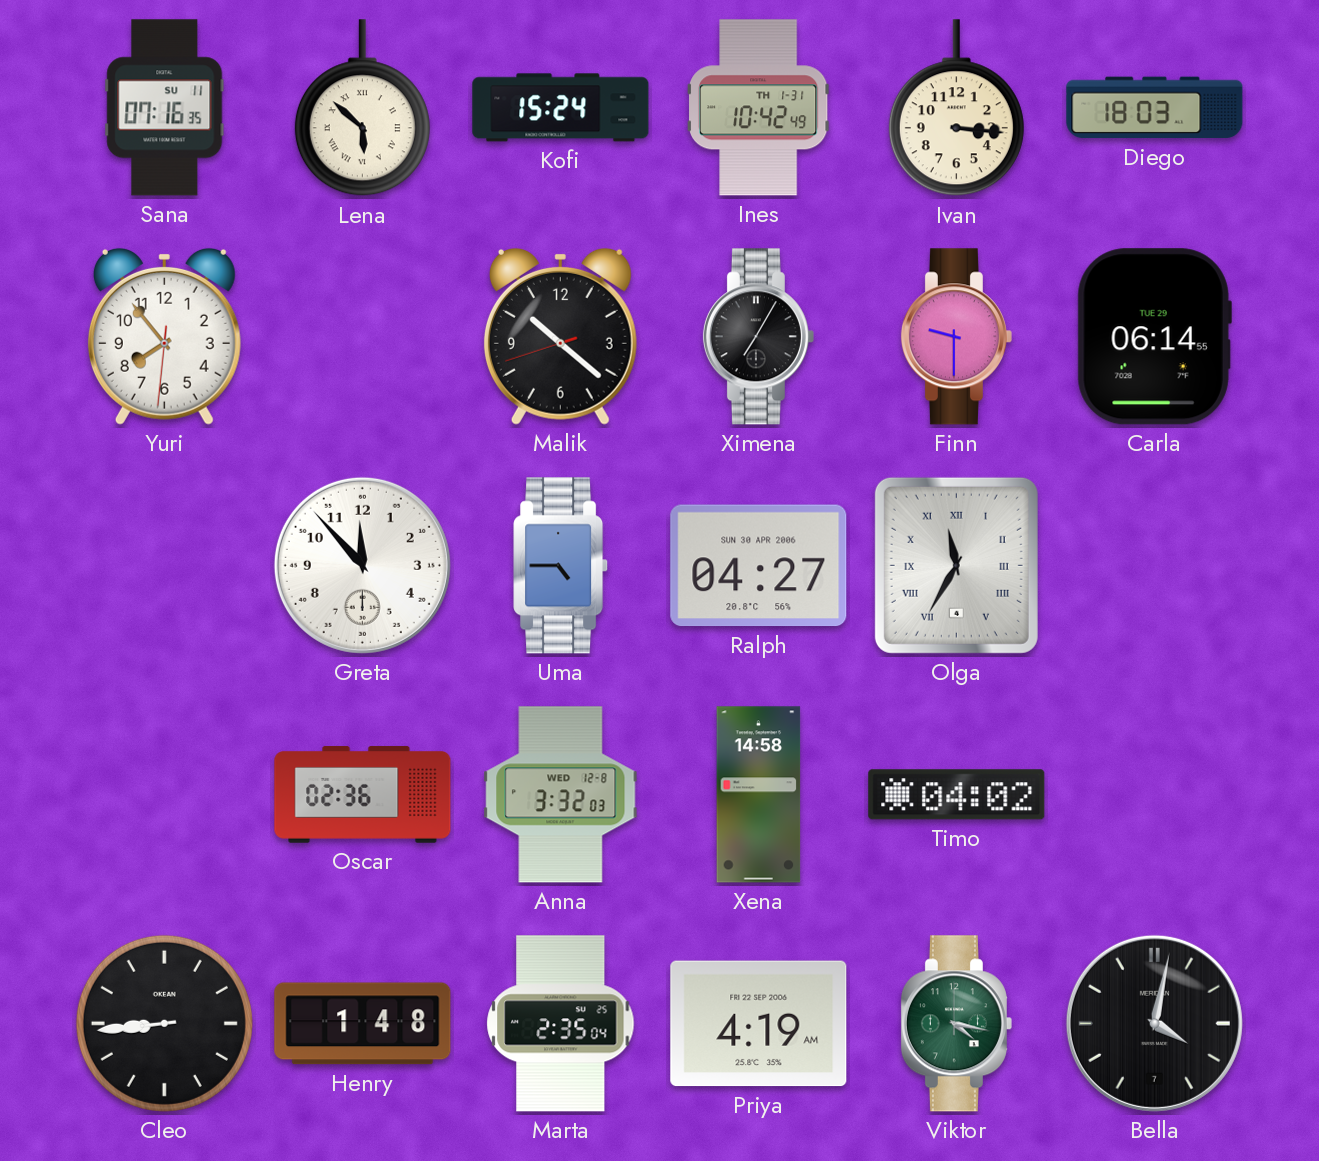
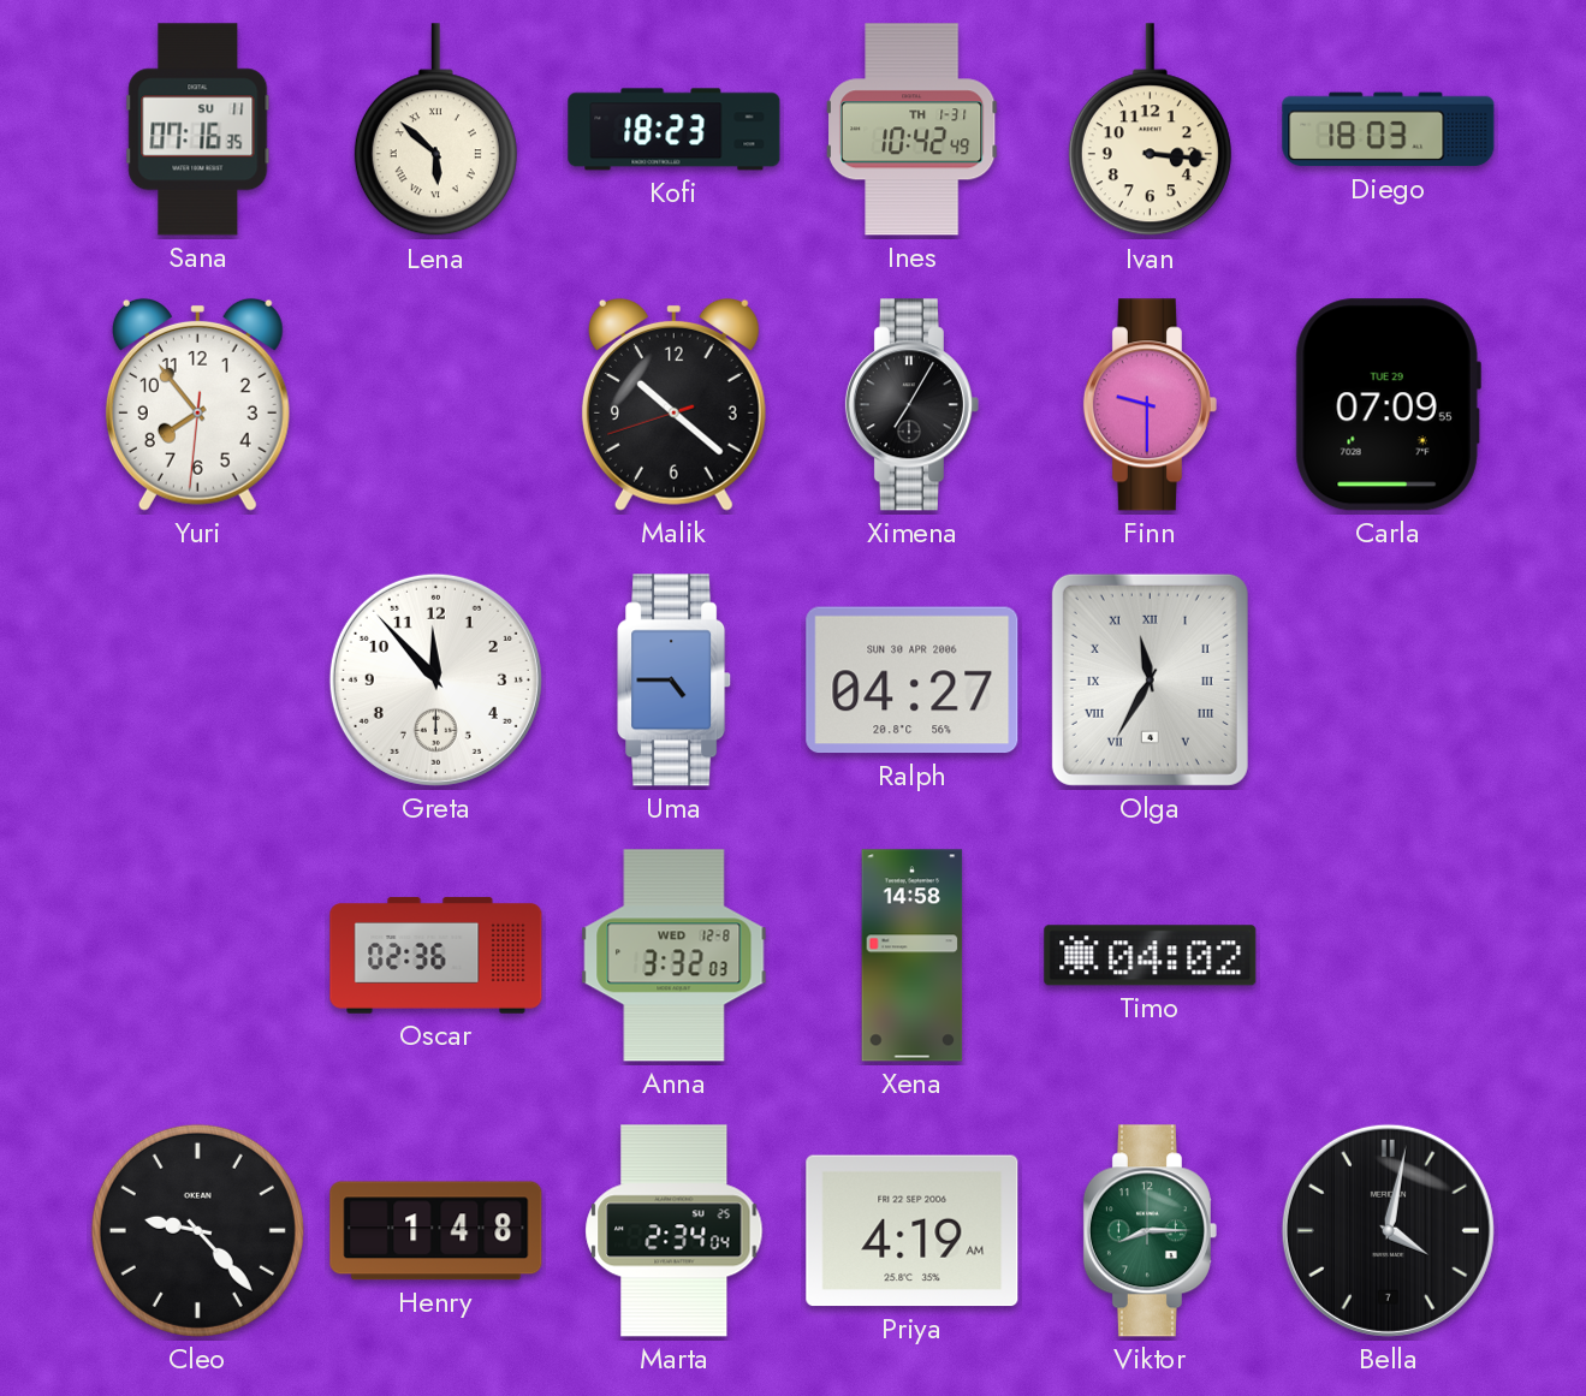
Kofi: 15:24 -> 18:23 (675, 130)
Carla: 06:14 -> 07:09 (1388, 405)
Cleo: 8:44 -> 9:23 (197, 1230)
Marta: 2:35 -> 2:34 (675, 1231)
Viktor: 4:17 -> 8:15 (1150, 1231)
